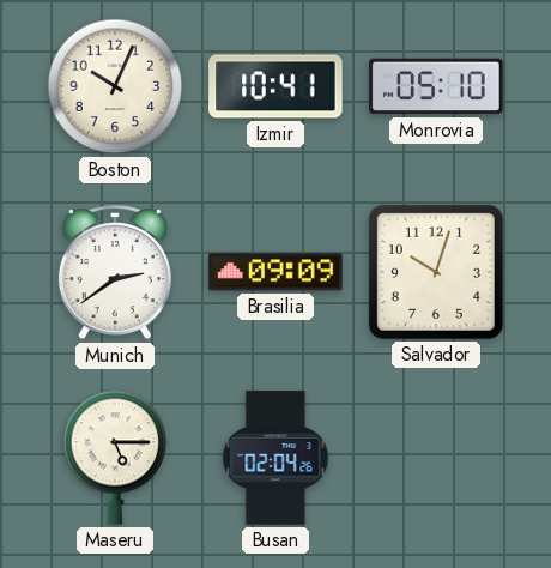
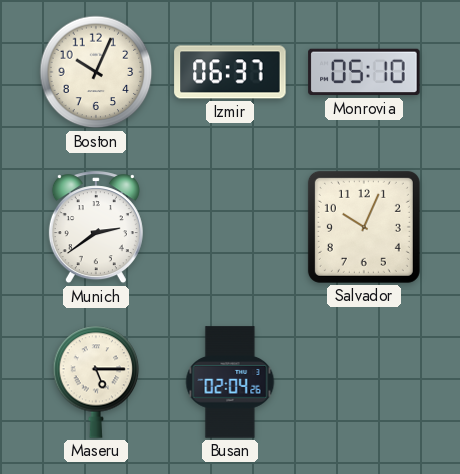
Izmir: 10:41 -> 06:37 (230, 72)
Brasilia: 09:09 -> none (275, 272)
Salvador: 10:03 -> 10:04 (364, 227)
